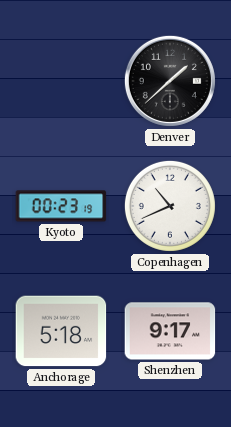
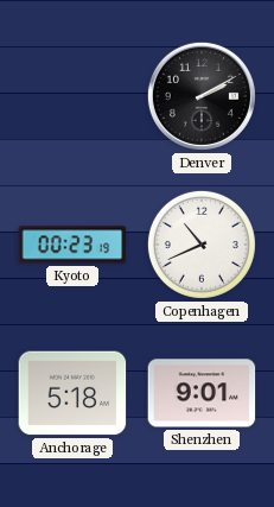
Denver: 1:38 -> 2:10 (202, 96)
Shenzhen: 9:17 -> 9:01 (202, 393)
